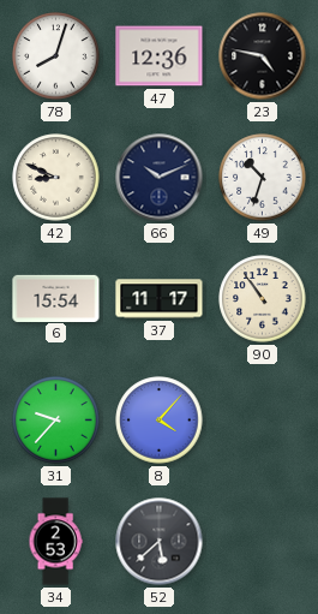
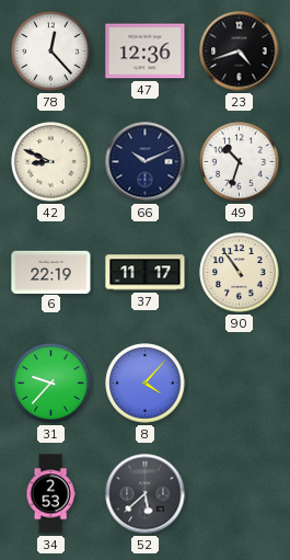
78: 8:03 -> 12:23 (51, 52)
23: 4:47 -> 4:42 (240, 52)
6: 15:54 -> 22:19 (51, 272)
